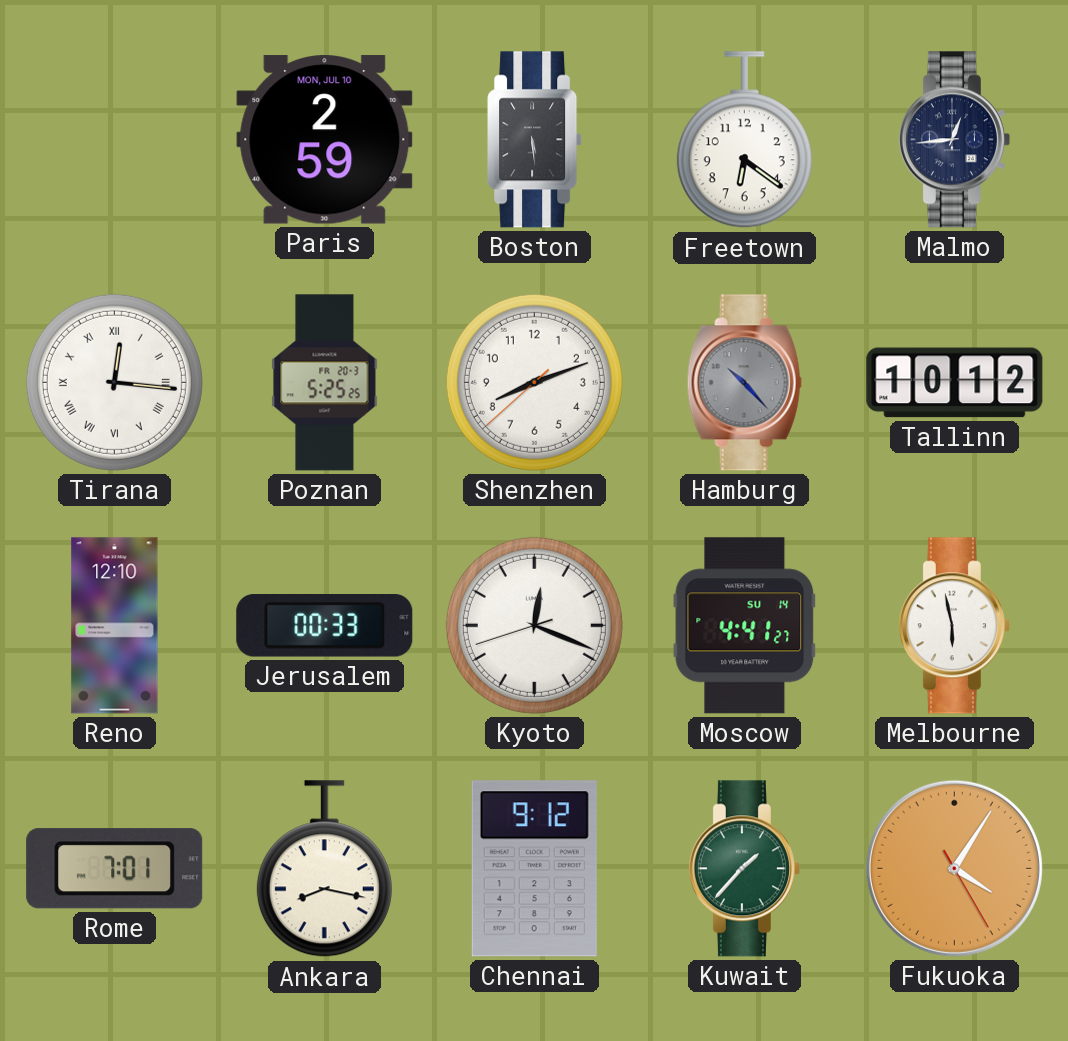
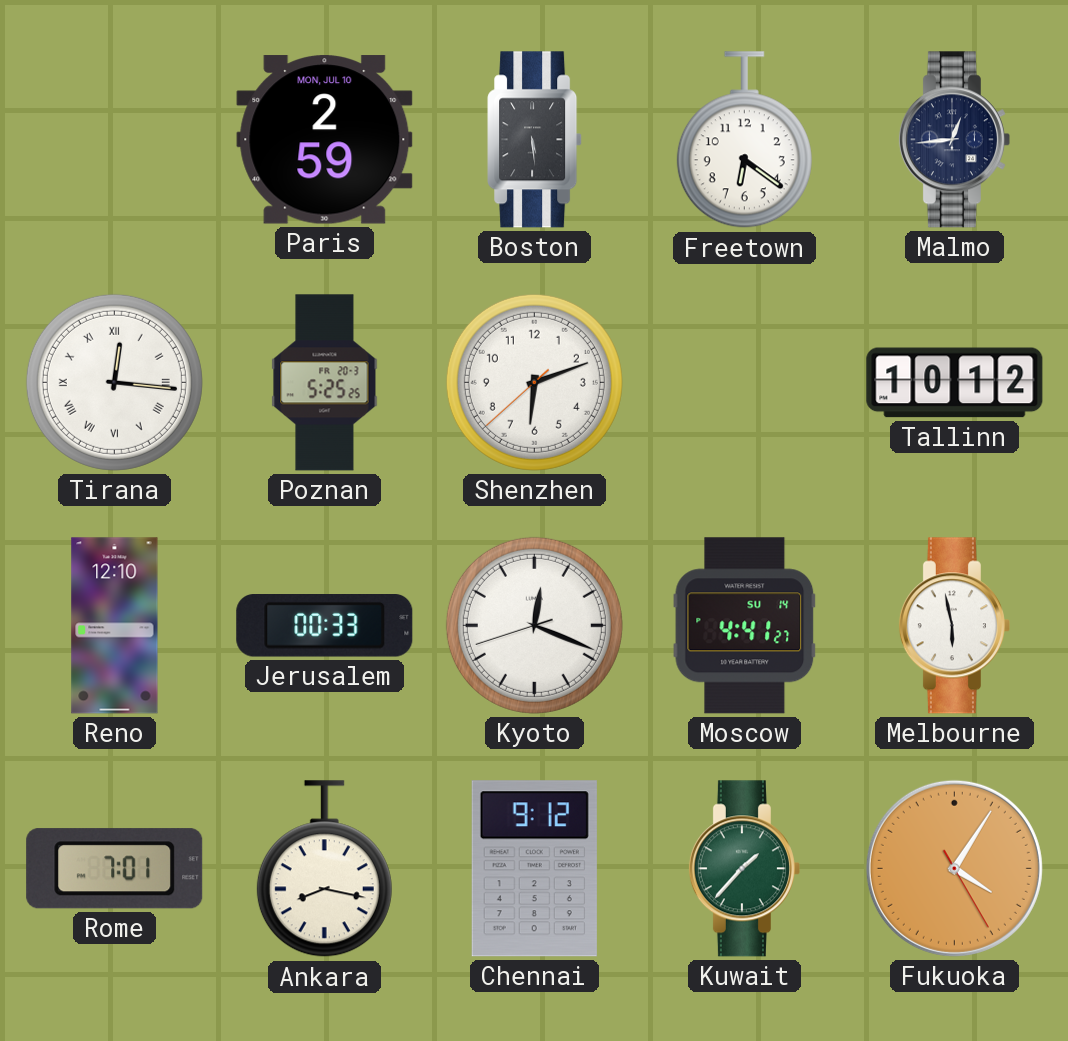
Shenzhen: 8:11 -> 6:11 (534, 382)
Hamburg: 10:23 -> none (744, 383)
